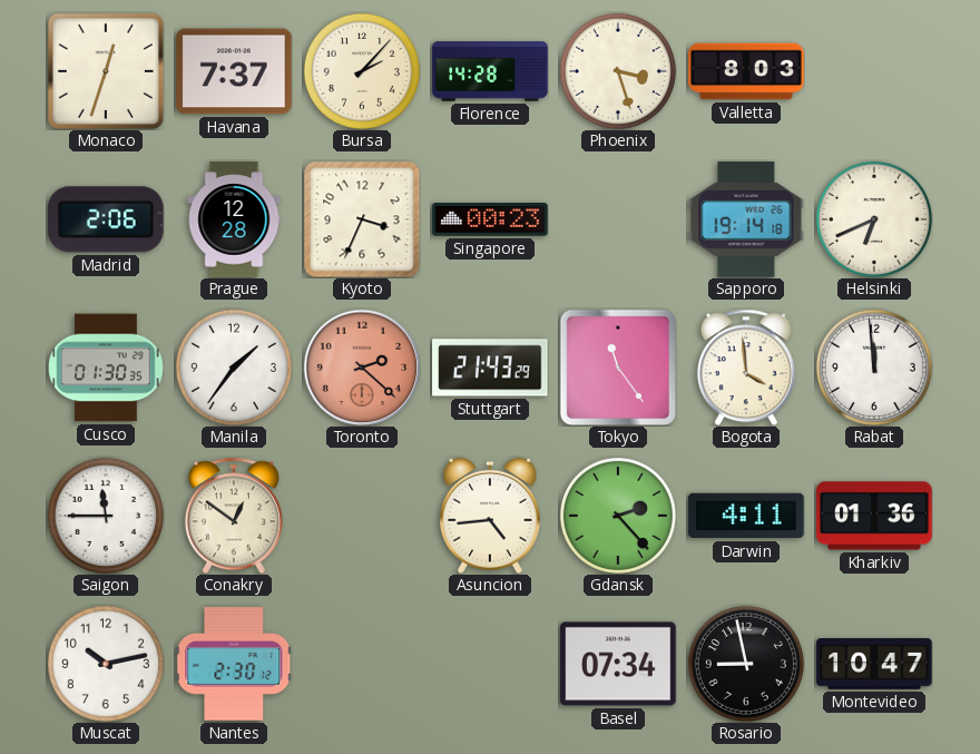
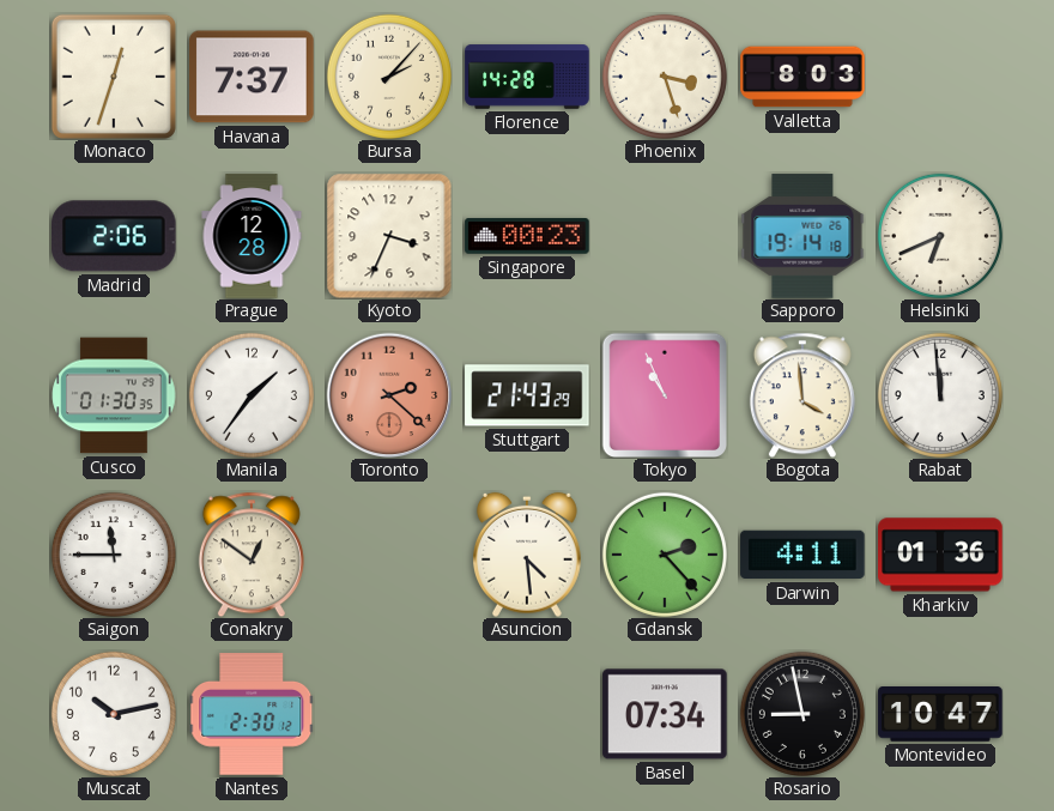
Tokyo: 11:24 -> 10:56 (664, 394)
Asuncion: 4:44 -> 4:29 (527, 555)
